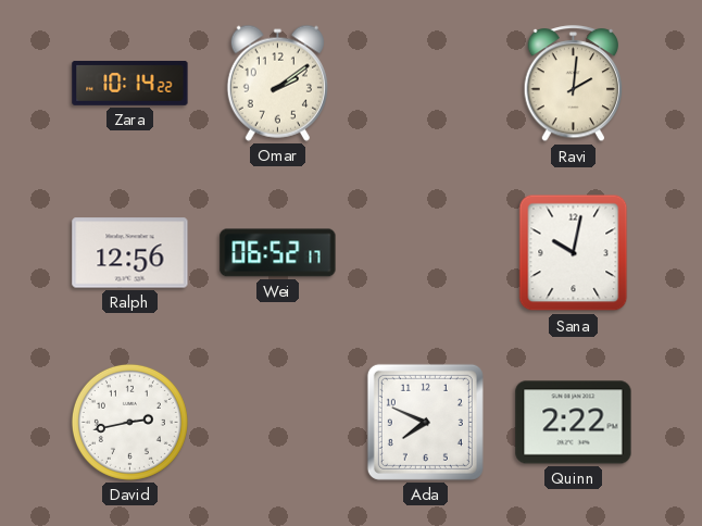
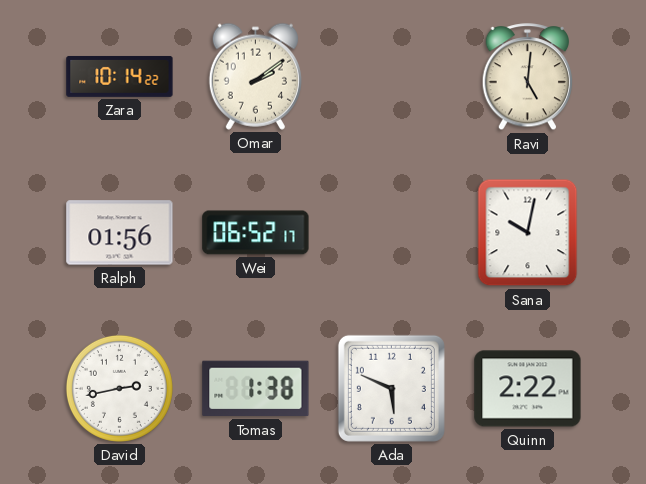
Ravi: 2:01 -> 5:01 (528, 77)
Ralph: 12:56 -> 01:56 (120, 233)
Tomas: none -> 1:38 (256, 389)
Ada: 7:49 -> 5:49 (391, 388)
